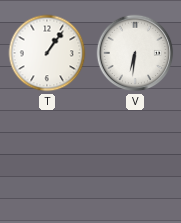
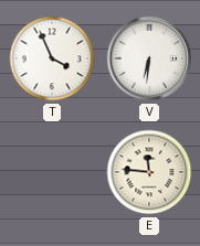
T: 1:06 -> 3:56 (52, 58)
E: none -> 11:46 (149, 172)
